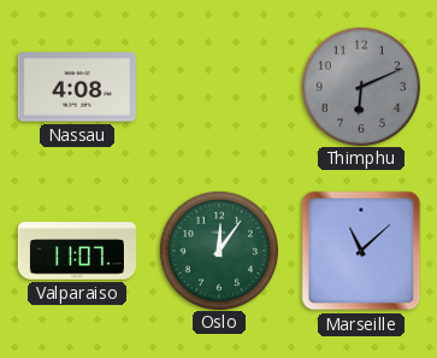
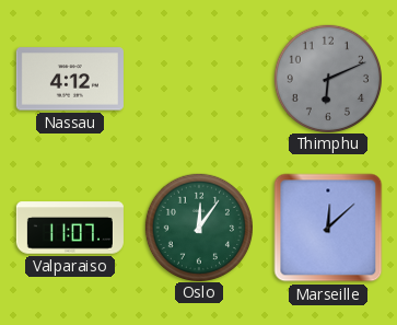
Nassau: 4:08 -> 4:12 (70, 79)
Marseille: 11:08 -> 12:08 (328, 228)
